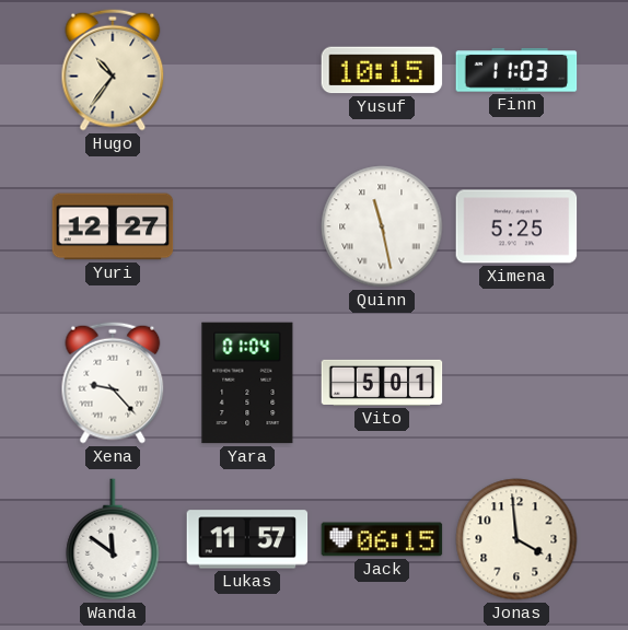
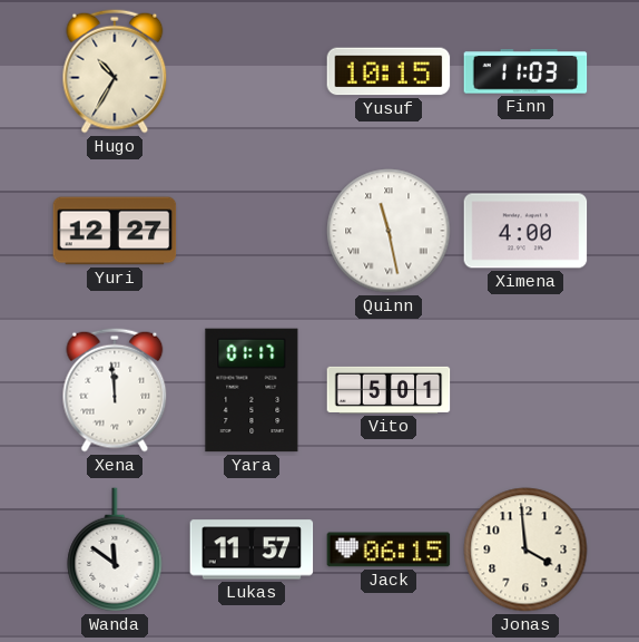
Hugo: 10:36 -> 10:35 (115, 71)
Ximena: 5:25 -> 4:00 (525, 231)
Xena: 9:23 -> 11:59 (115, 390)
Yara: 01:04 -> 01:17 (252, 390)
